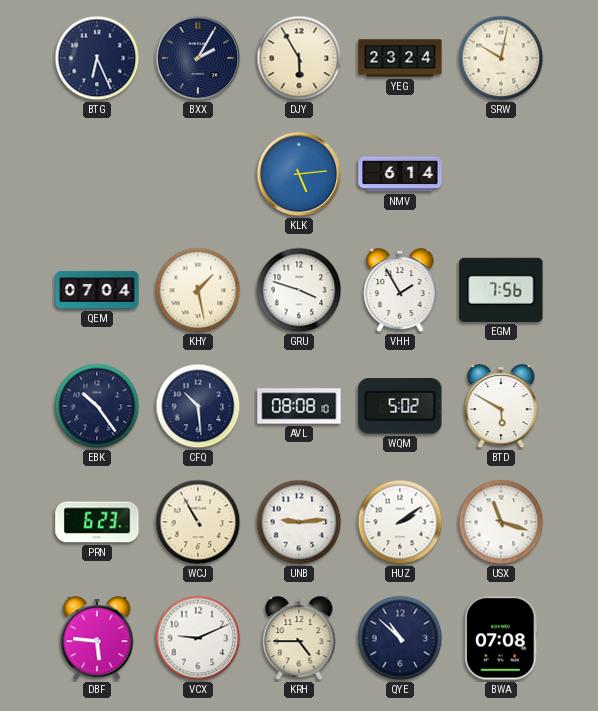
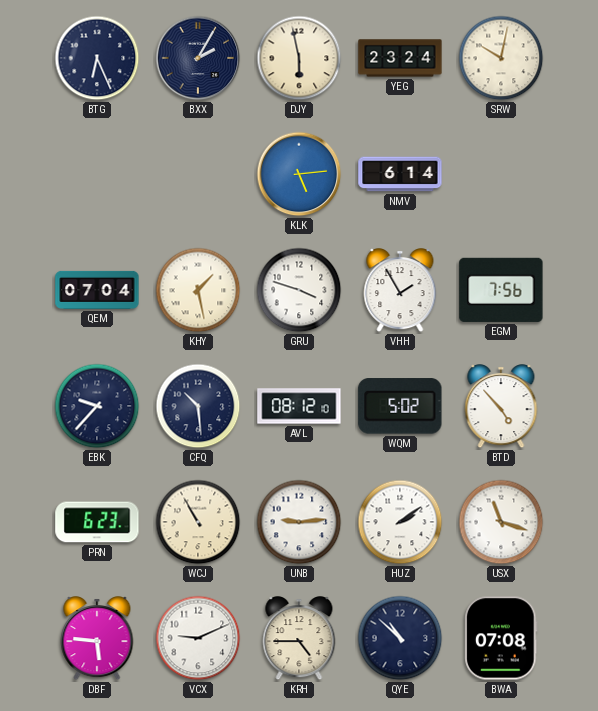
DJY: 5:55 -> 5:58 (299, 58)
EBK: 10:24 -> 9:37 (97, 406)
AVL: 08:08 -> 08:12 (299, 406)
BTD: 5:50 -> 4:53 (501, 407)
